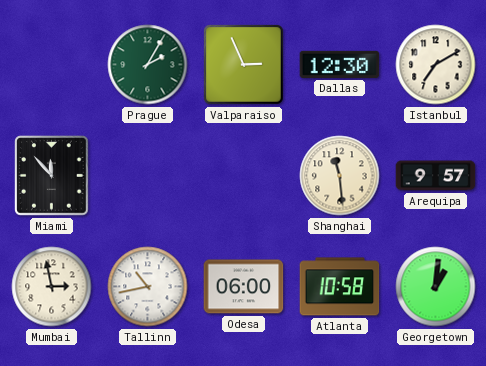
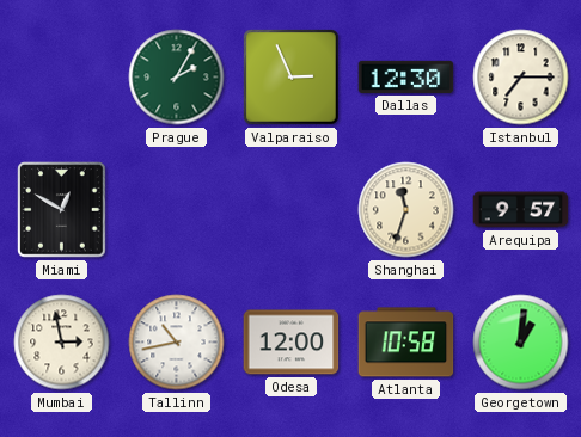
Istanbul: 7:10 -> 7:15 (521, 78)
Miami: 11:53 -> 12:50 (62, 210)
Shanghai: 11:29 -> 11:33 (406, 210)
Odesa: 06:00 -> 12:00 (292, 343)
